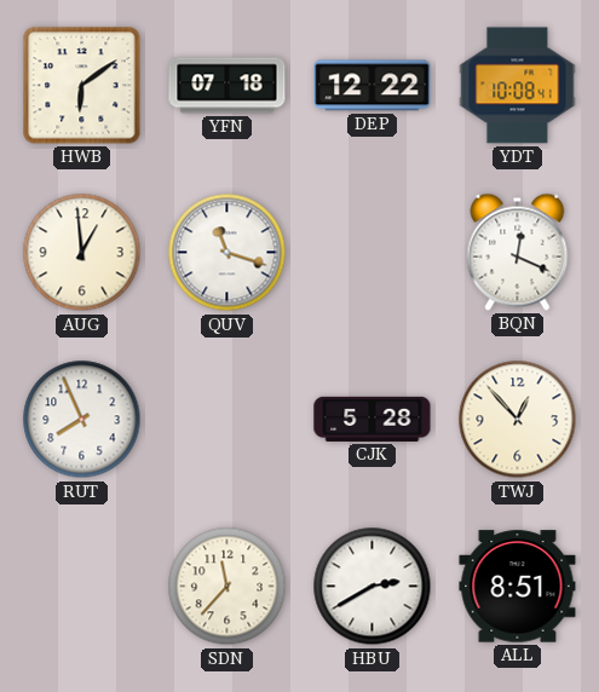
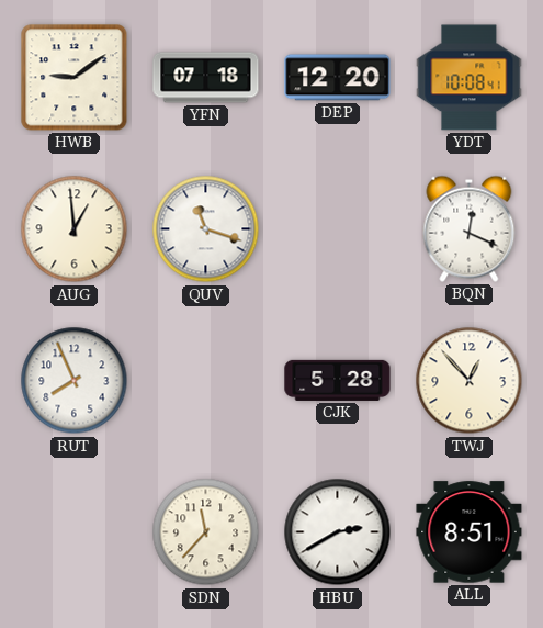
HWB: 6:09 -> 9:09 (75, 78)
DEP: 12:22 -> 12:20 (338, 78)
